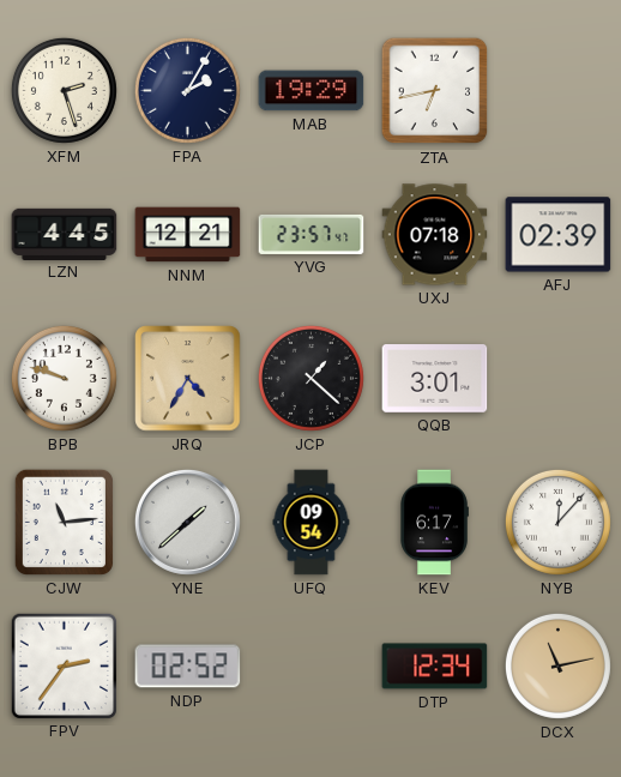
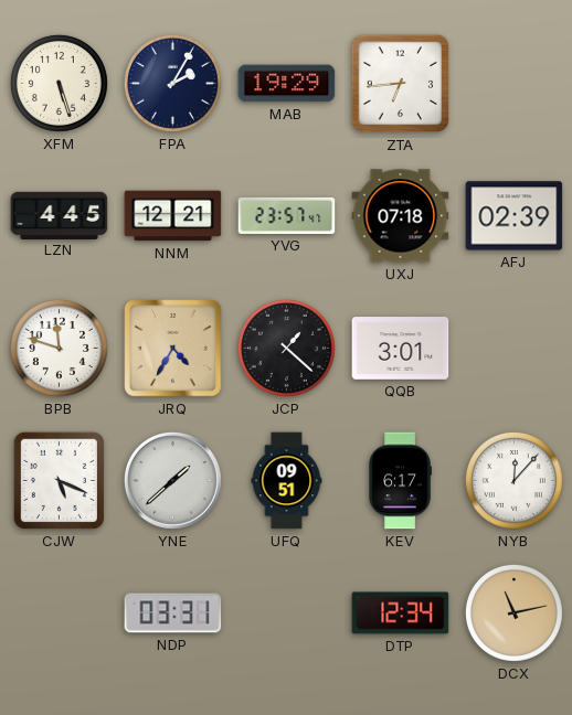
XFM: 2:27 -> 5:27 (59, 83)
ZTA: 6:43 -> 6:44 (401, 84)
BPB: 9:48 -> 11:48 (59, 348)
CJW: 11:14 -> 5:19 (59, 480)
UFQ: 09:54 -> 09:51 (287, 481)
FPV: 2:36 -> none (64, 665)
NDP: 02:52 -> 03:31 (173, 613)
